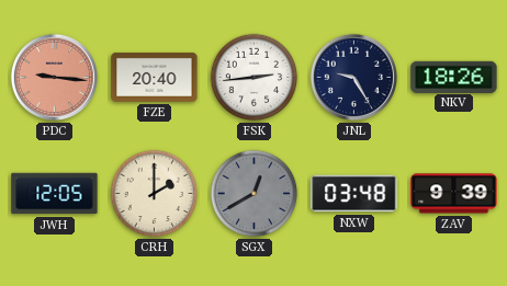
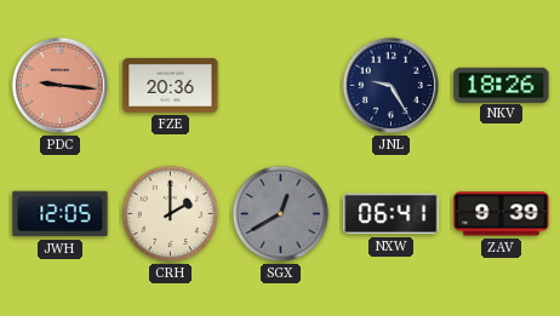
FZE: 20:40 -> 20:36 (171, 86)
FSK: 2:44 -> none (255, 78)
NXW: 03:48 -> 06:41 (392, 214)
